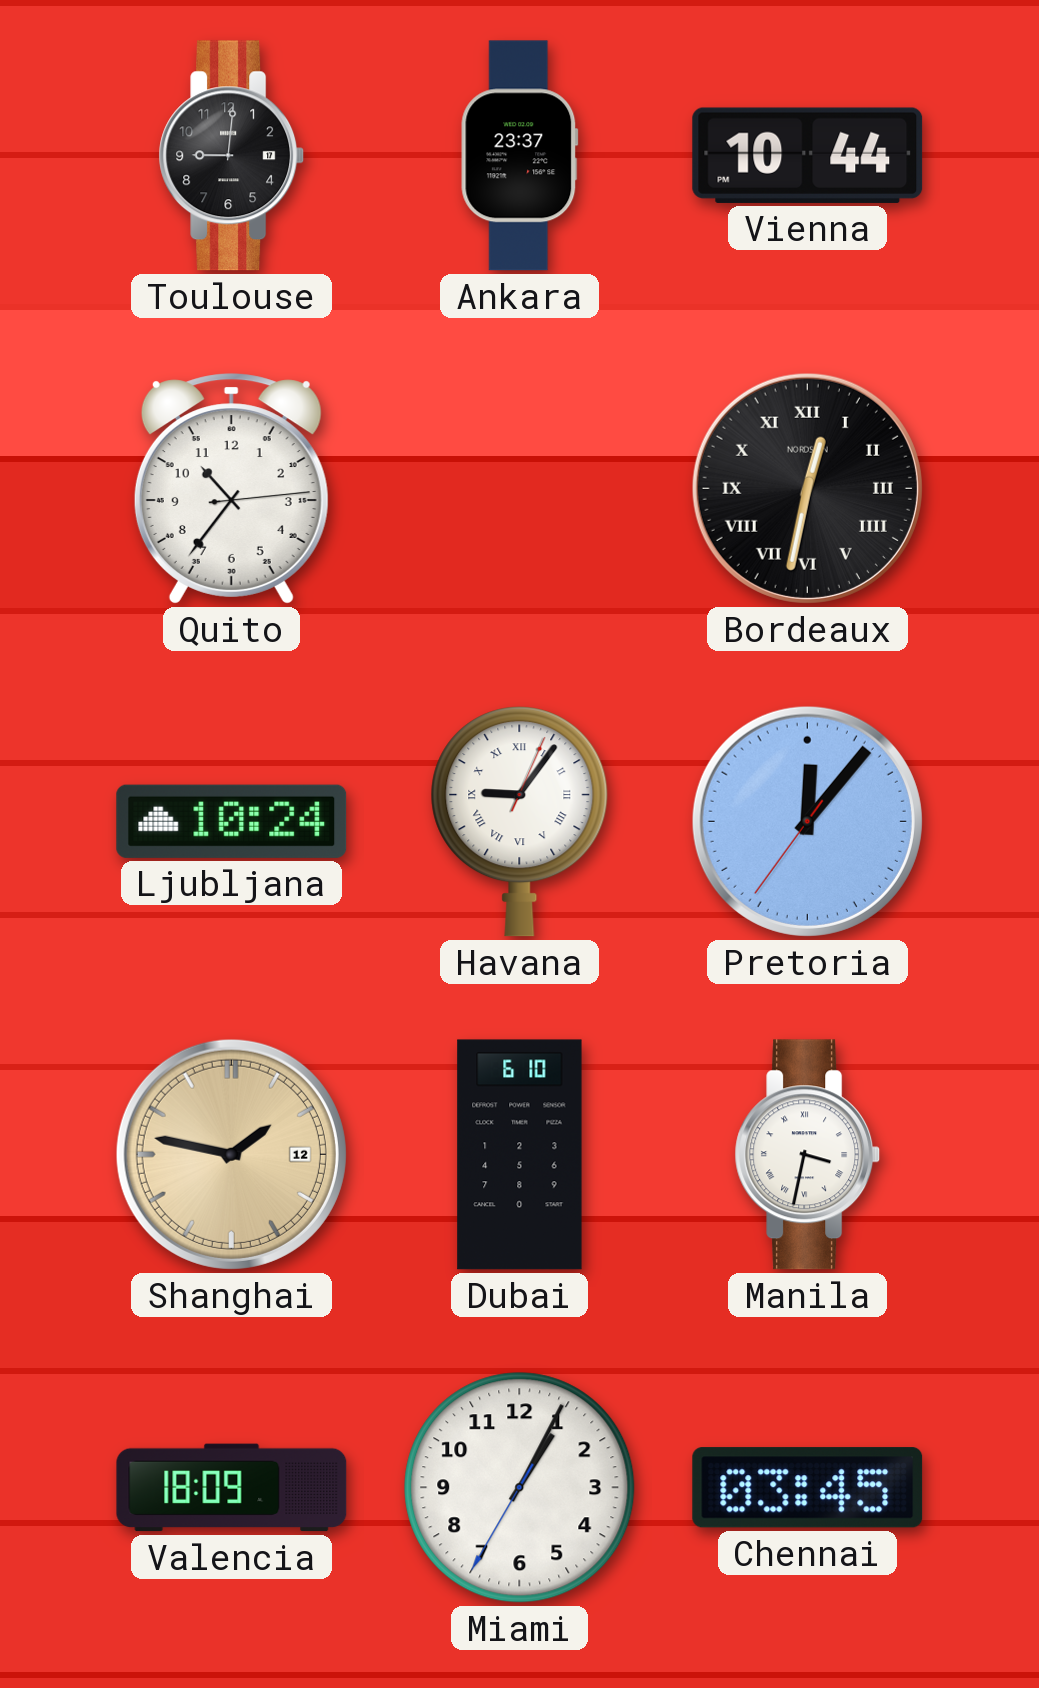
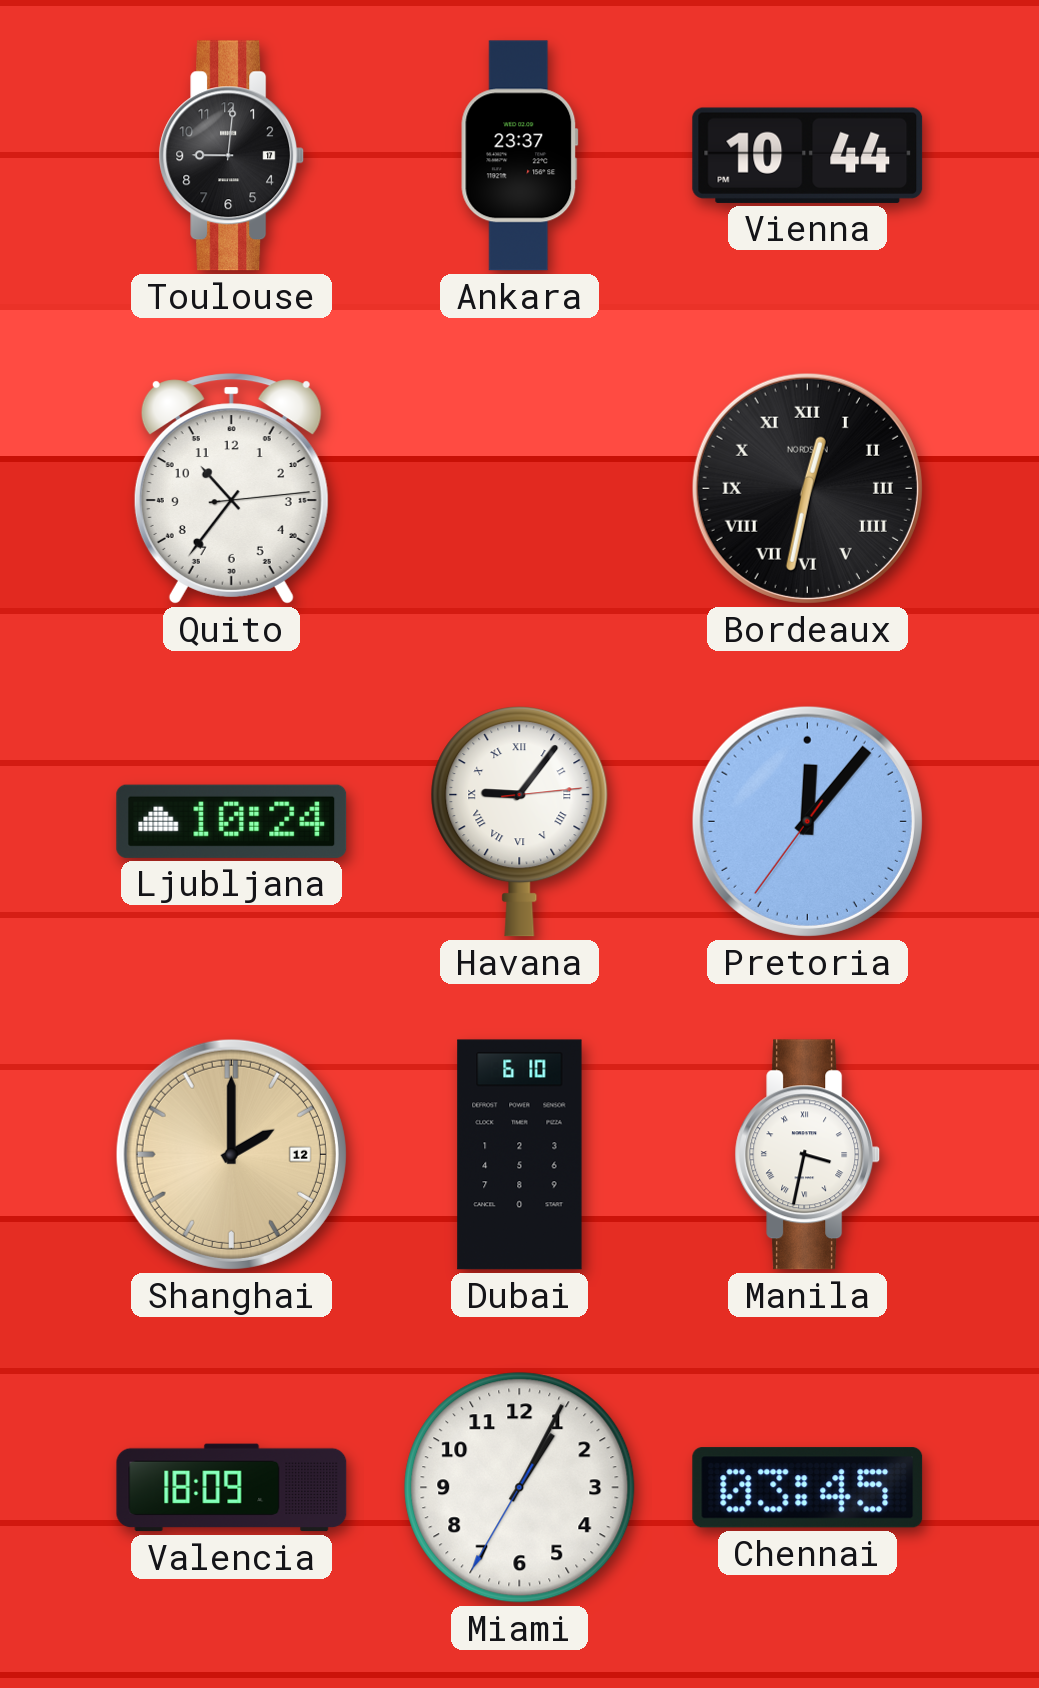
Havana: 9:06:04 -> 9:06:14 (520, 822)
Shanghai: 1:47 -> 2:00 (231, 1154)
